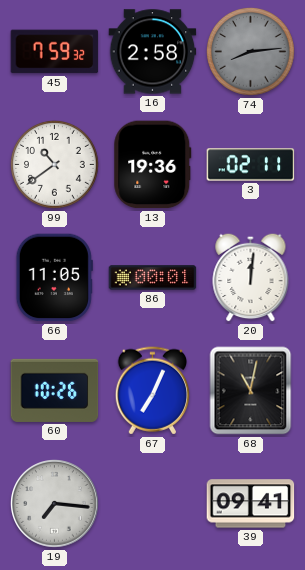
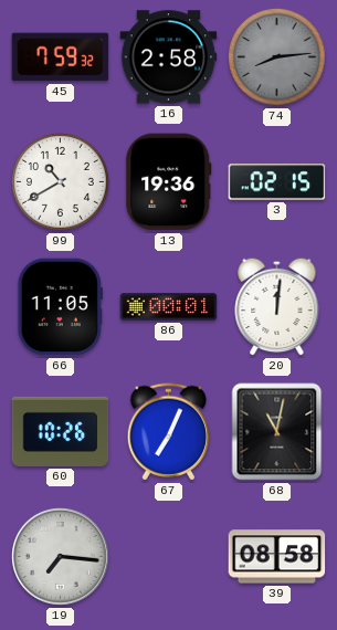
99: 10:39 -> 10:40 (61, 182)
3: 02:11 -> 02:15 (277, 182)
39: 09:41 -> 08:58 (277, 557)
